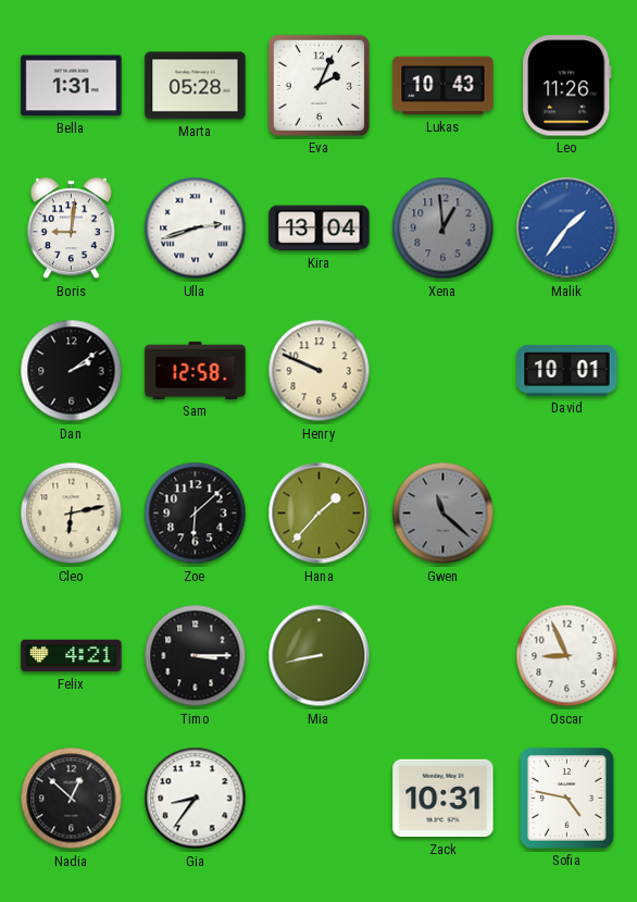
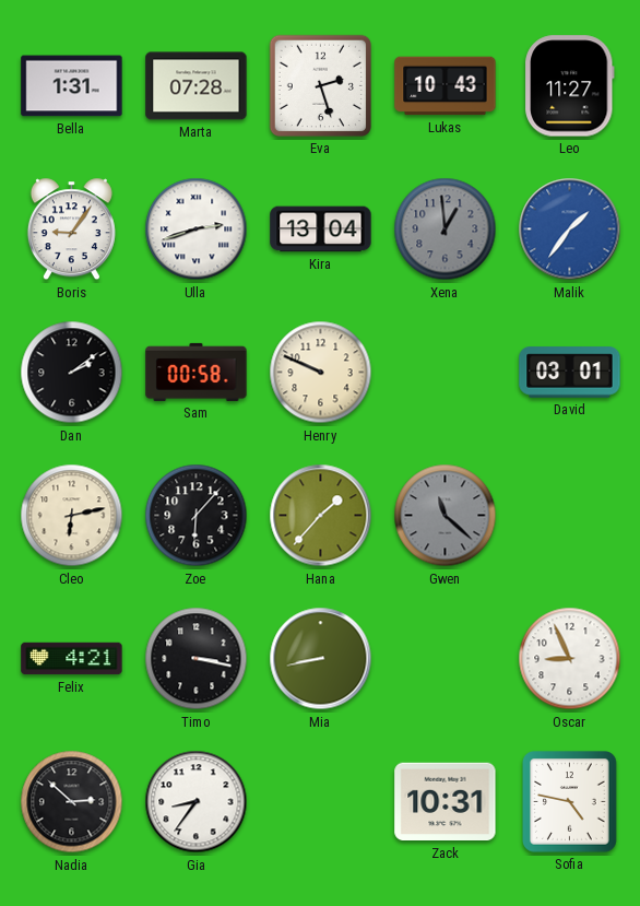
Marta: 05:28 -> 07:28 (197, 86)
Eva: 2:04 -> 2:27 (320, 85)
Leo: 11:26 -> 11:27 (570, 86)
Boris: 9:01 -> 9:06 (71, 230)
Sam: 12:58 -> 00:58 (197, 372)
David: 10:01 -> 03:01 (570, 373)
Zoe: 6:08 -> 6:07 (197, 516)
Timo: 3:15 -> 3:17 (197, 659)
Nadia: 12:52 -> 2:52 (72, 802)
